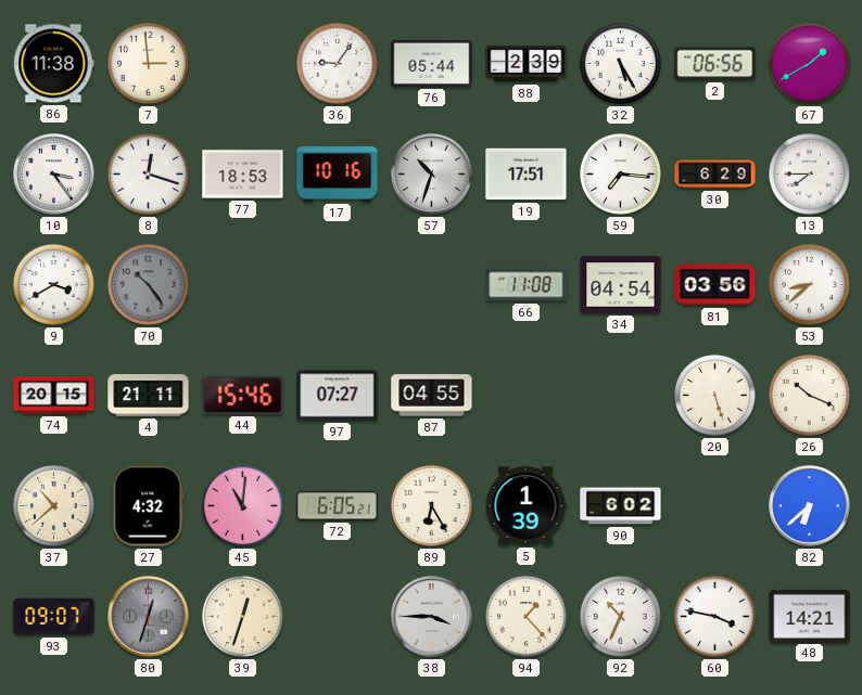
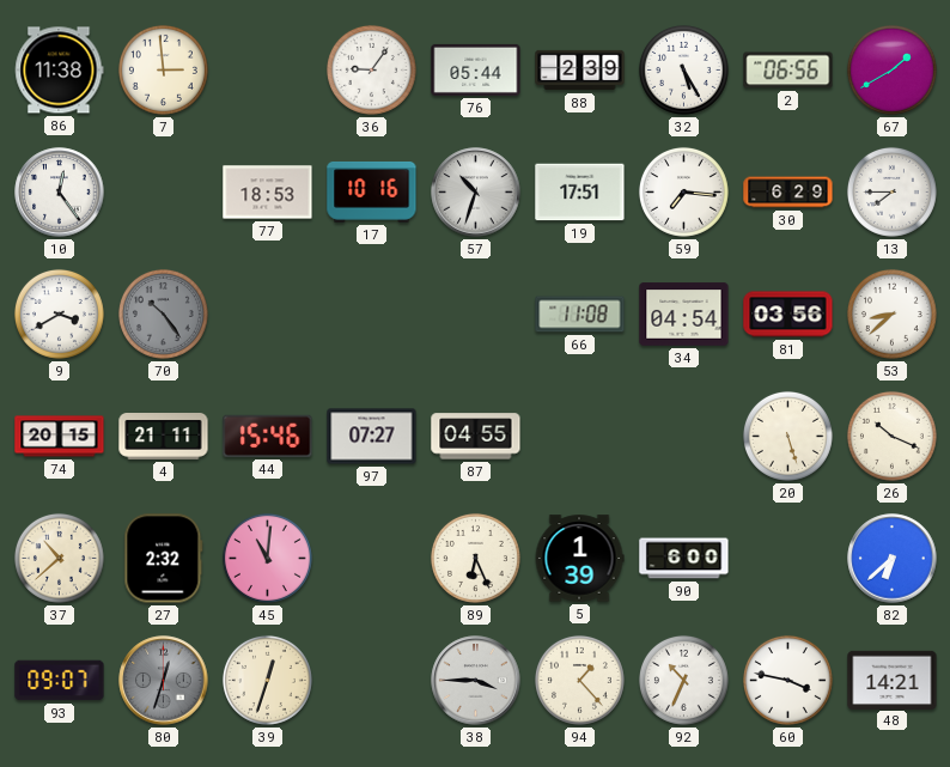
10: 3:24 -> 12:24 (60, 193)
8: 12:18 -> none (148, 173)
27: 4:32 -> 2:32 (164, 559)
72: 6:05 -> none (338, 506)
89: 6:25 -> 6:26 (475, 558)
90: 6:02 -> 6:00 (684, 559)
